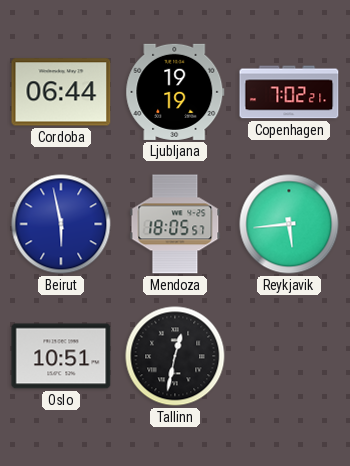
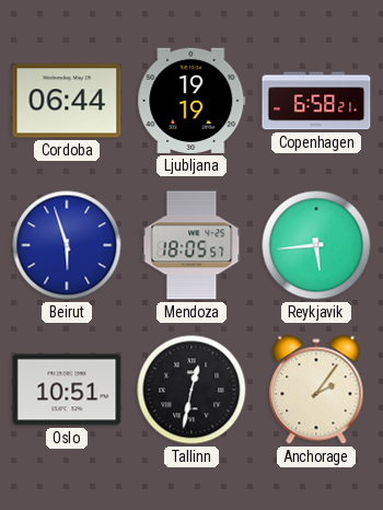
Copenhagen: 7:02 -> 6:58 (316, 101)
Beirut: 5:58 -> 5:57 (67, 245)
Anchorage: none -> 2:06 (316, 390)
